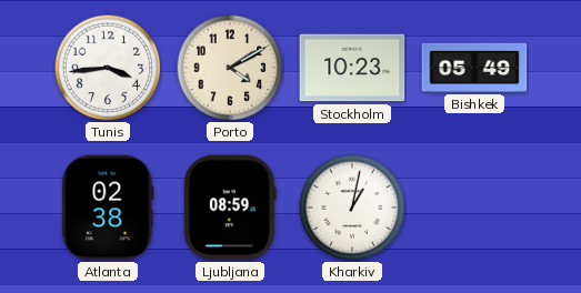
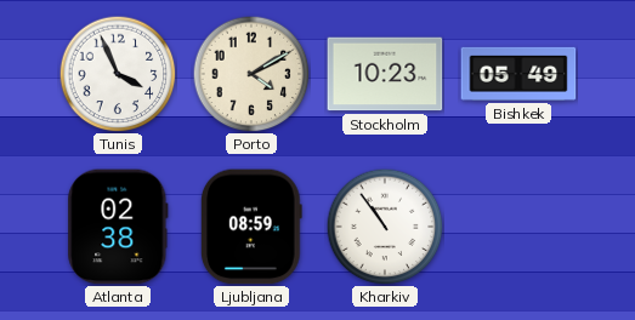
Tunis: 3:44 -> 3:56 (118, 74)
Kharkiv: 1:02 -> 10:54 (385, 227)
